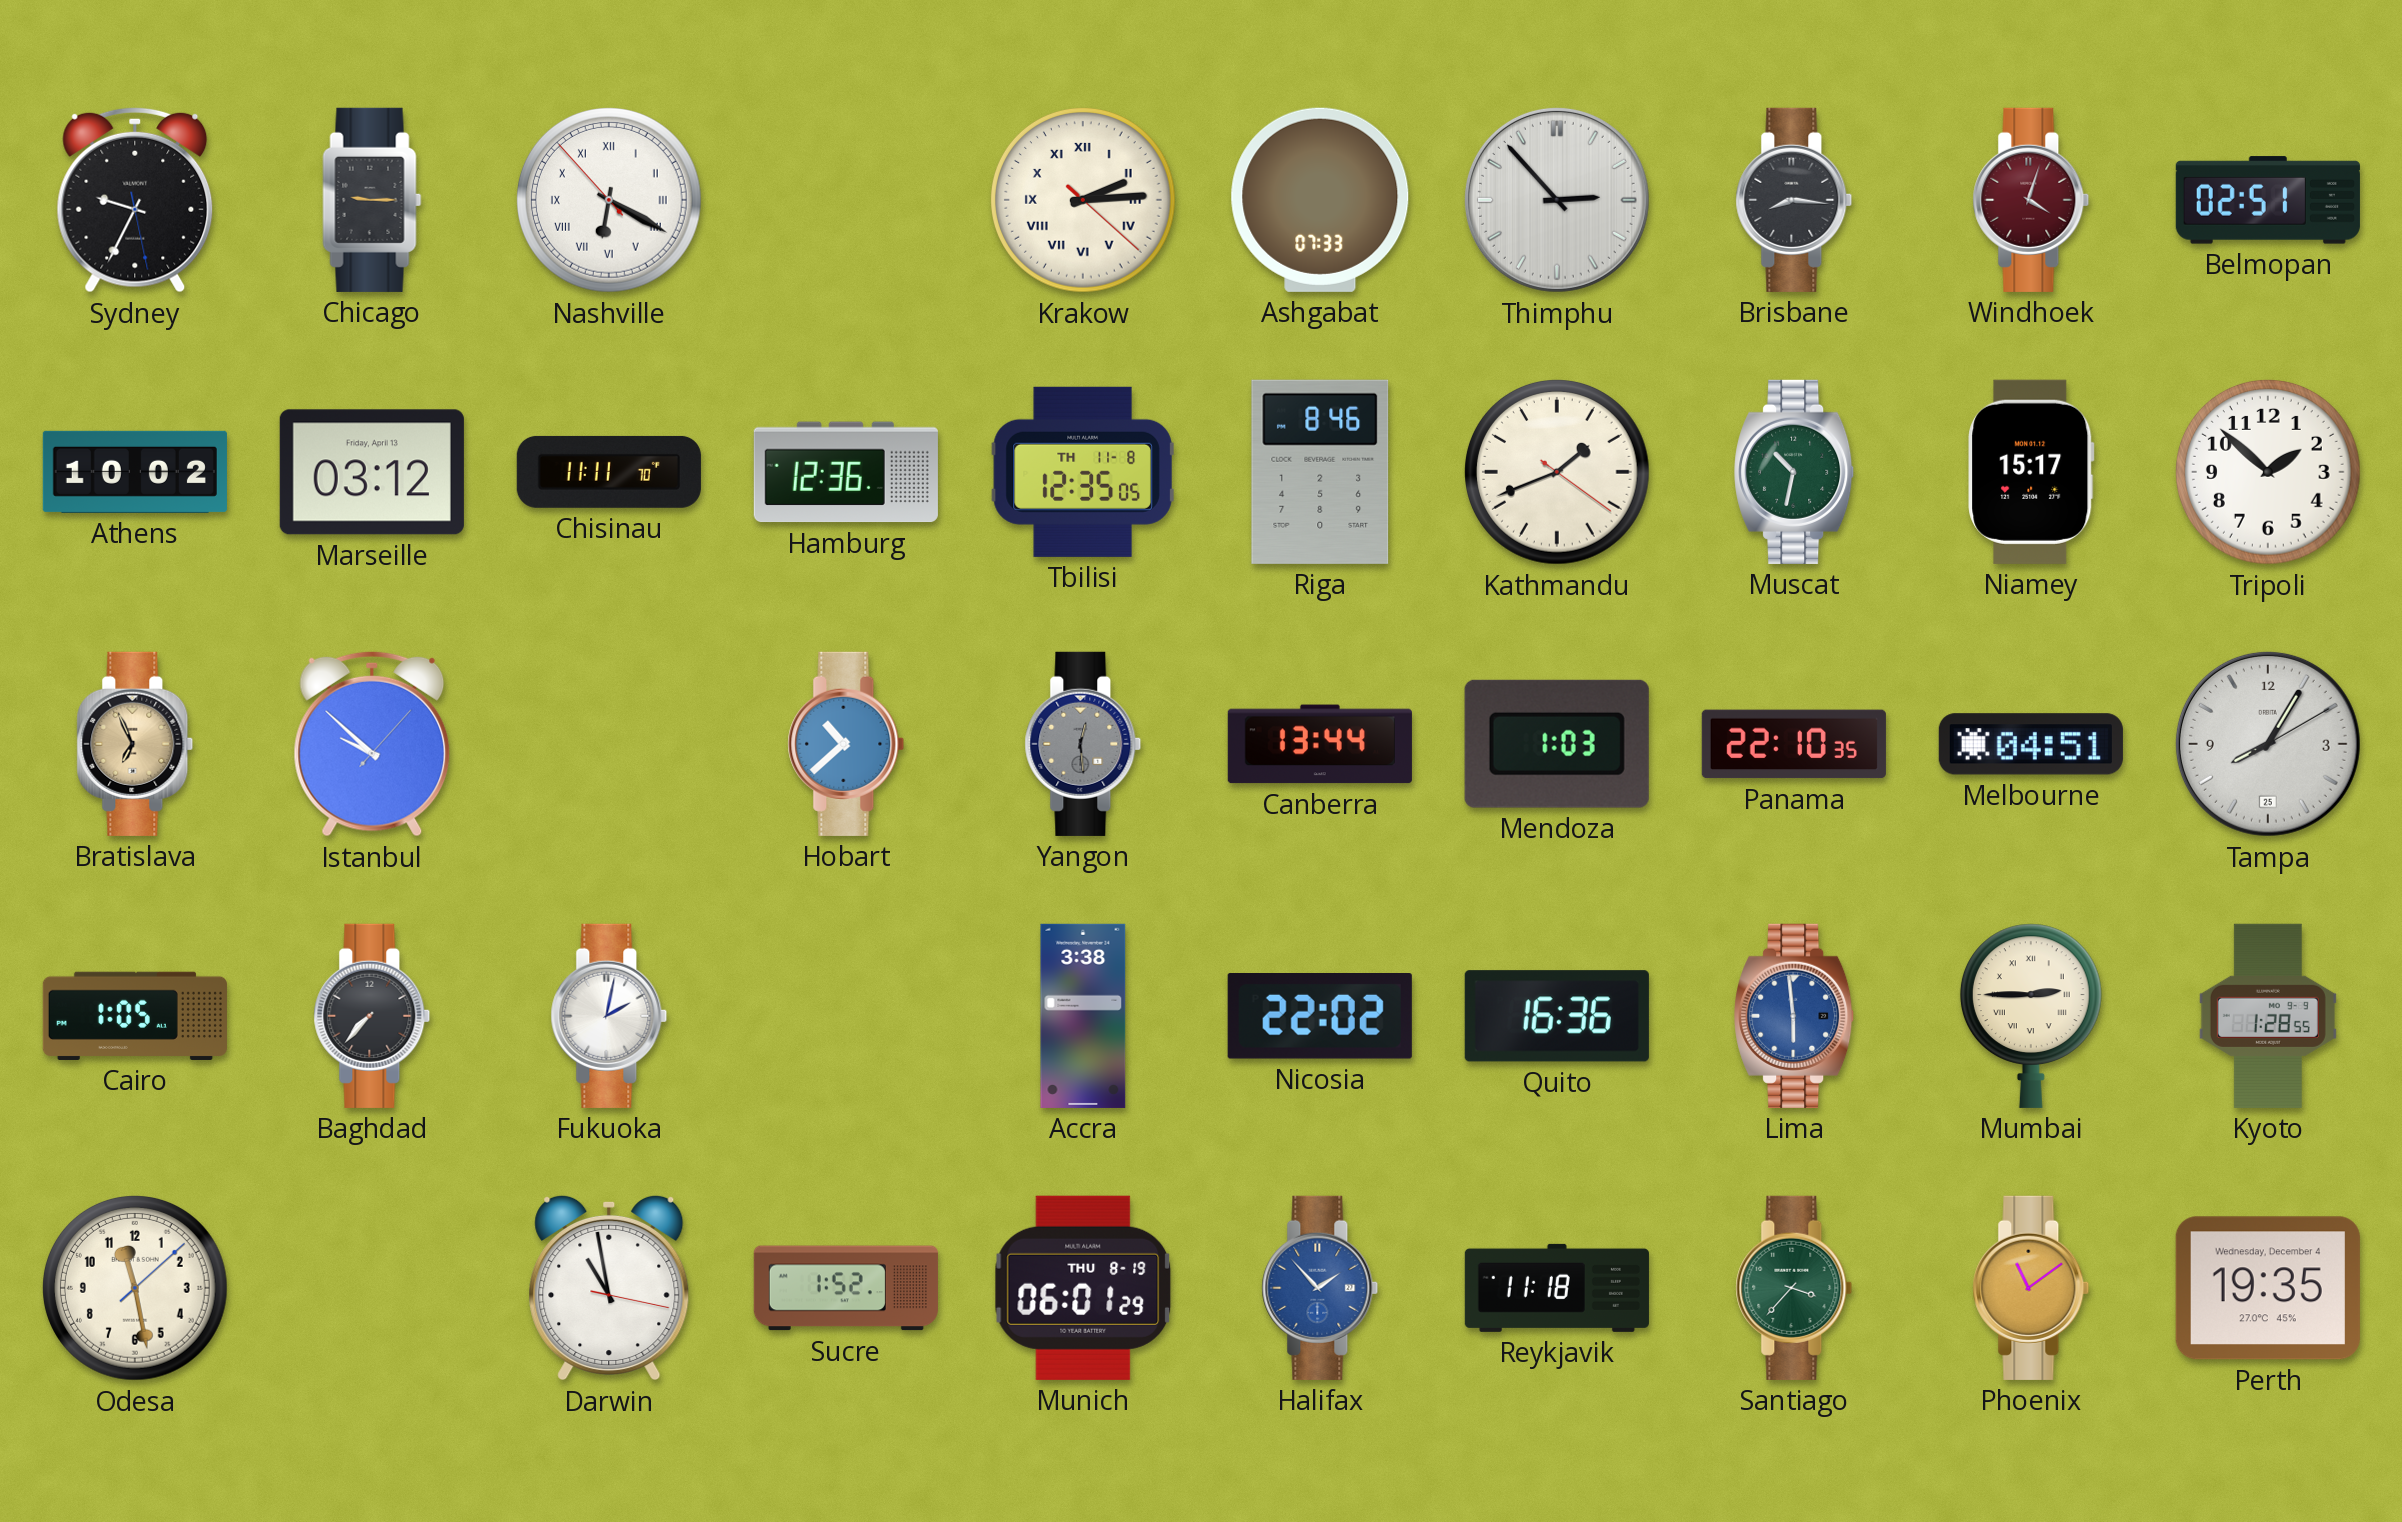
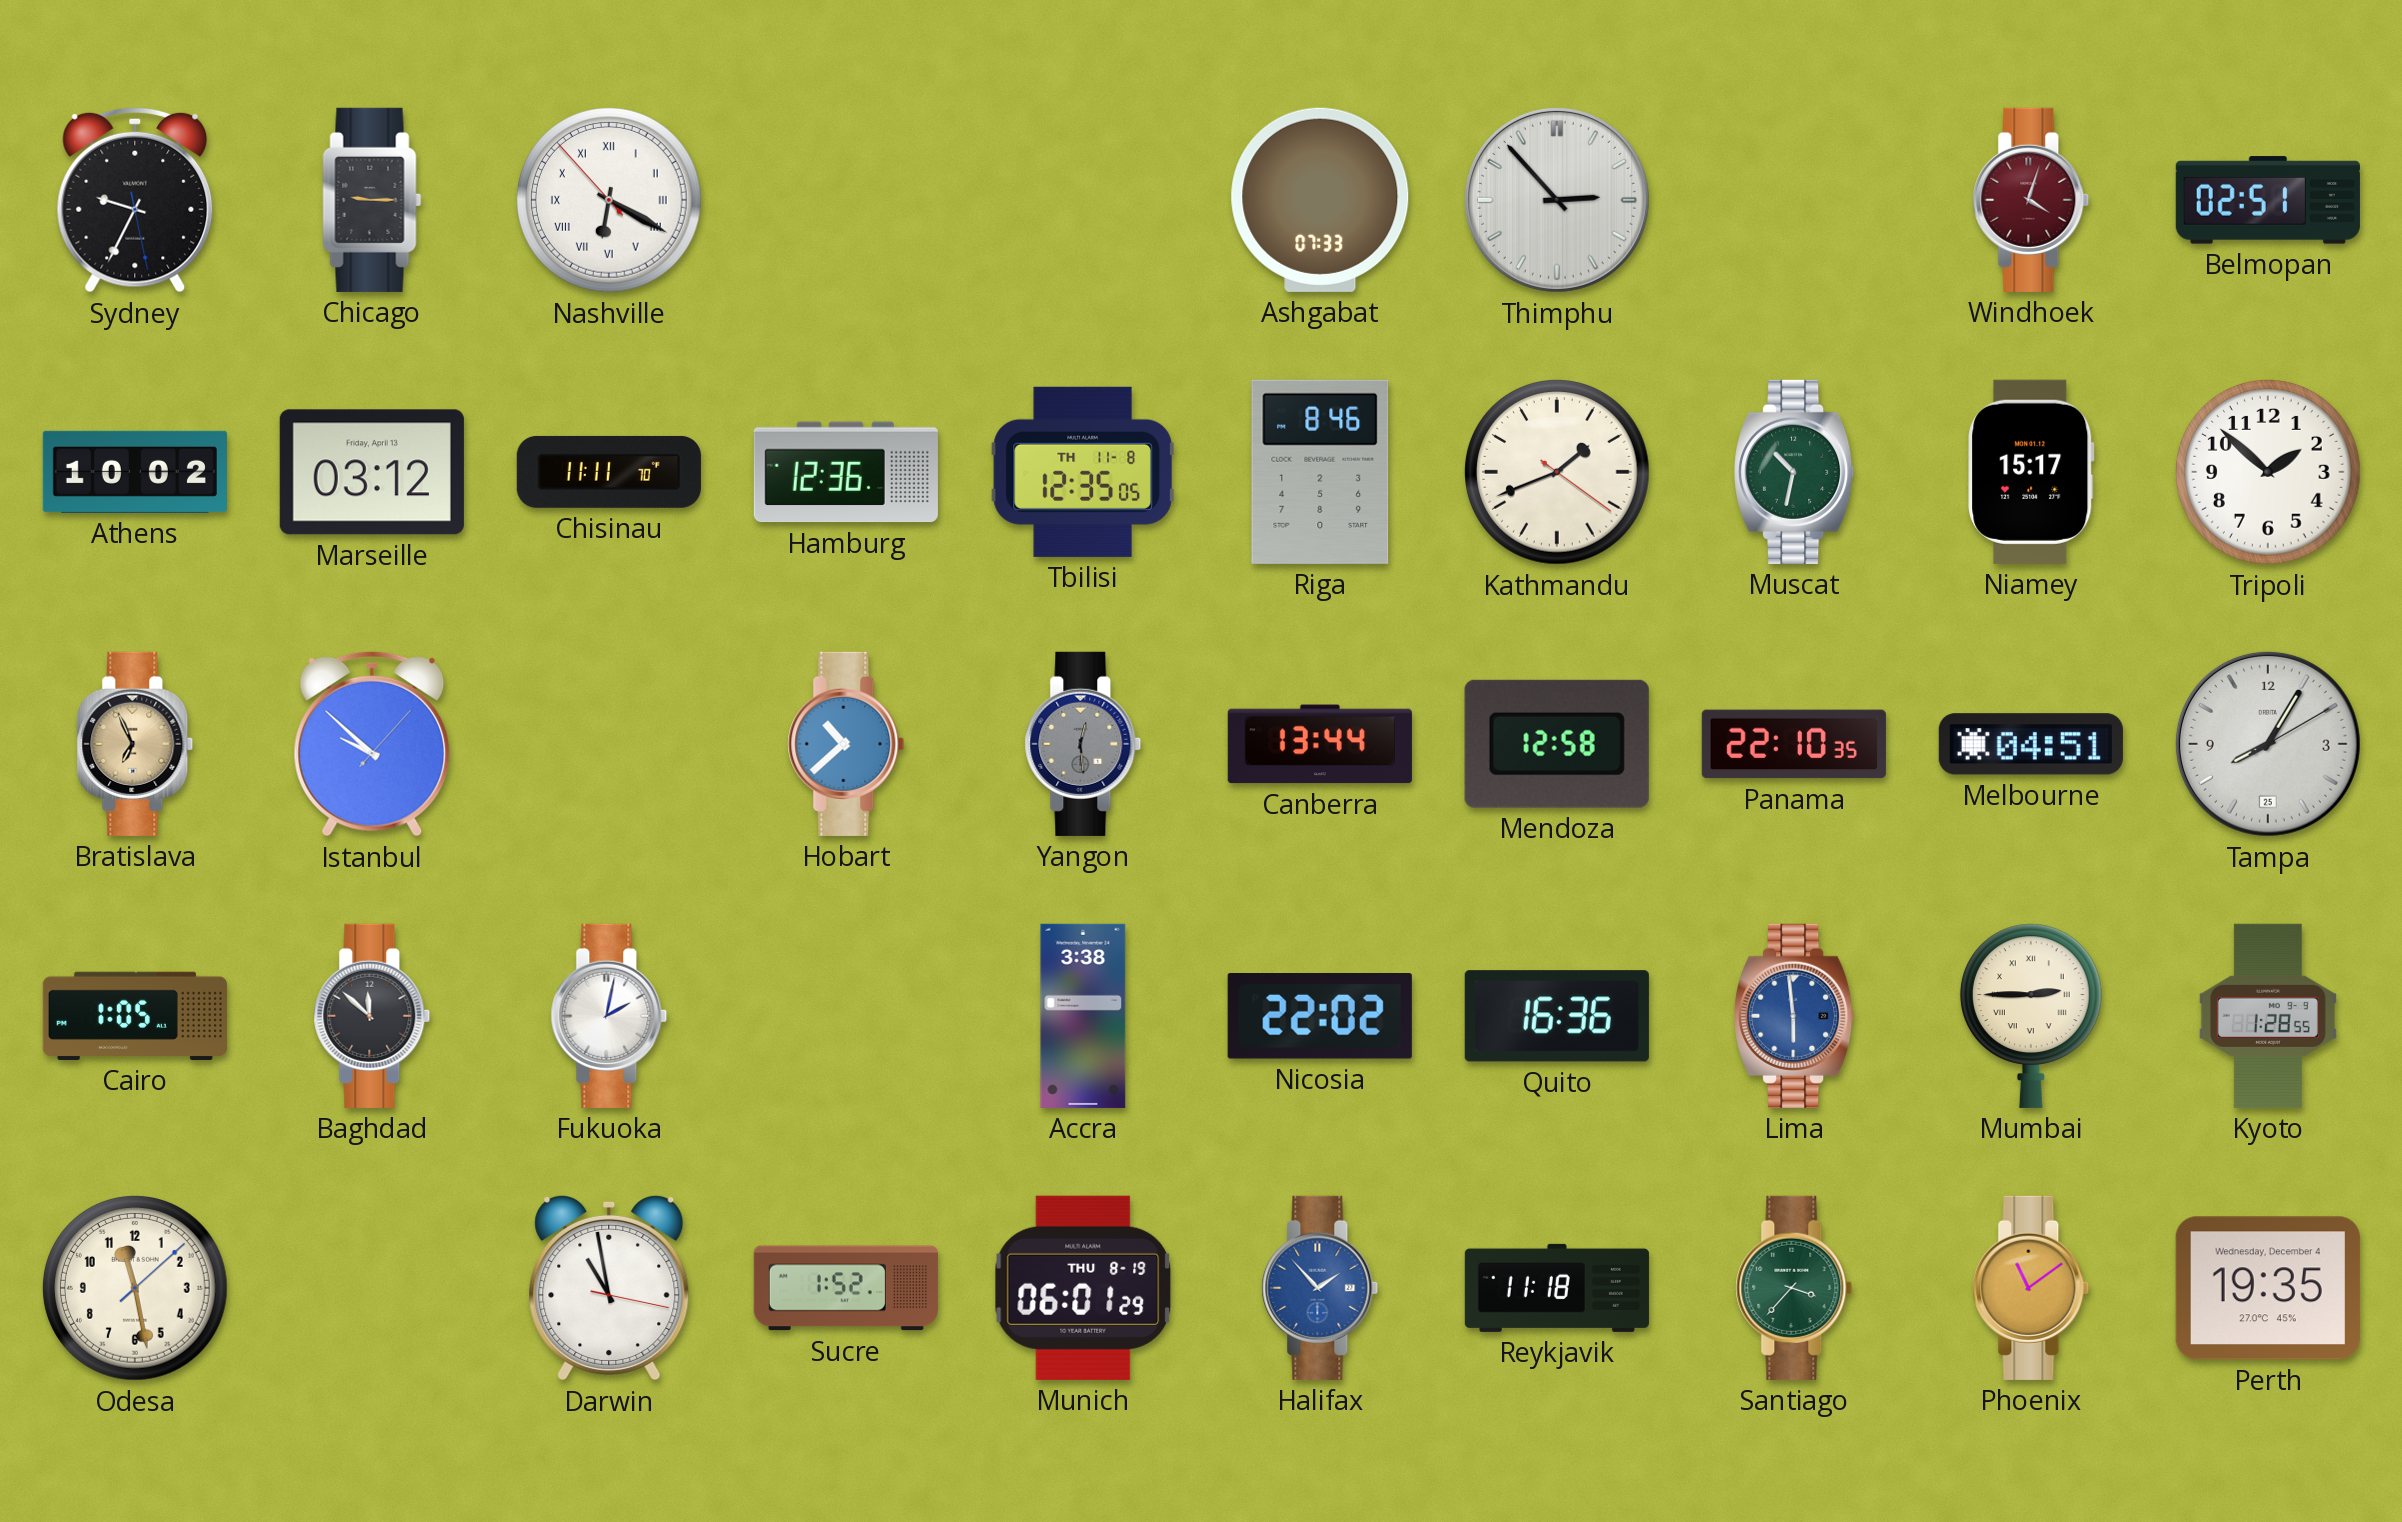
Krakow: 2:14 -> none (1084, 201)
Brisbane: 8:16 -> none (1794, 200)
Mendoza: 1:03 -> 12:58 (1557, 744)
Baghdad: 7:37 -> 11:52 (372, 1016)
